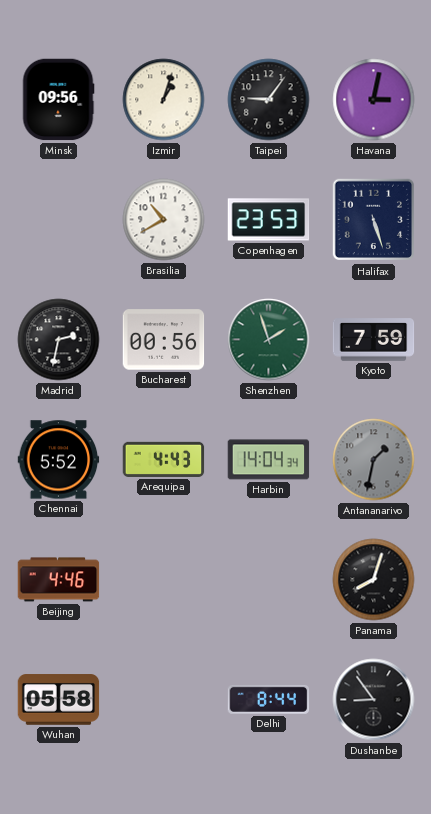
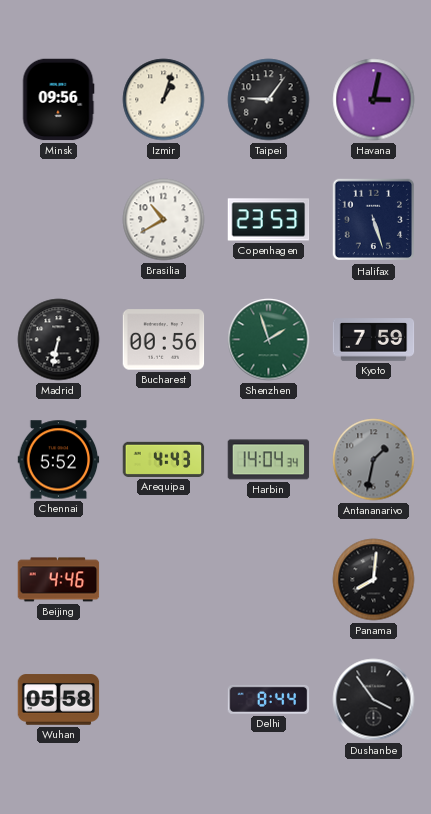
Madrid: 2:32 -> 6:32 (59, 340)
Panama: 8:03 -> 8:01 (374, 580)
Dushanbe: 8:54 -> 3:54 (374, 700)
